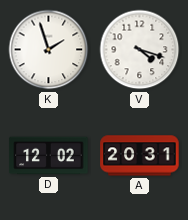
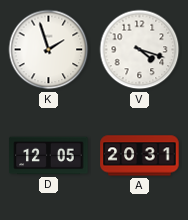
D: 12:02 -> 12:05 (49, 156)
